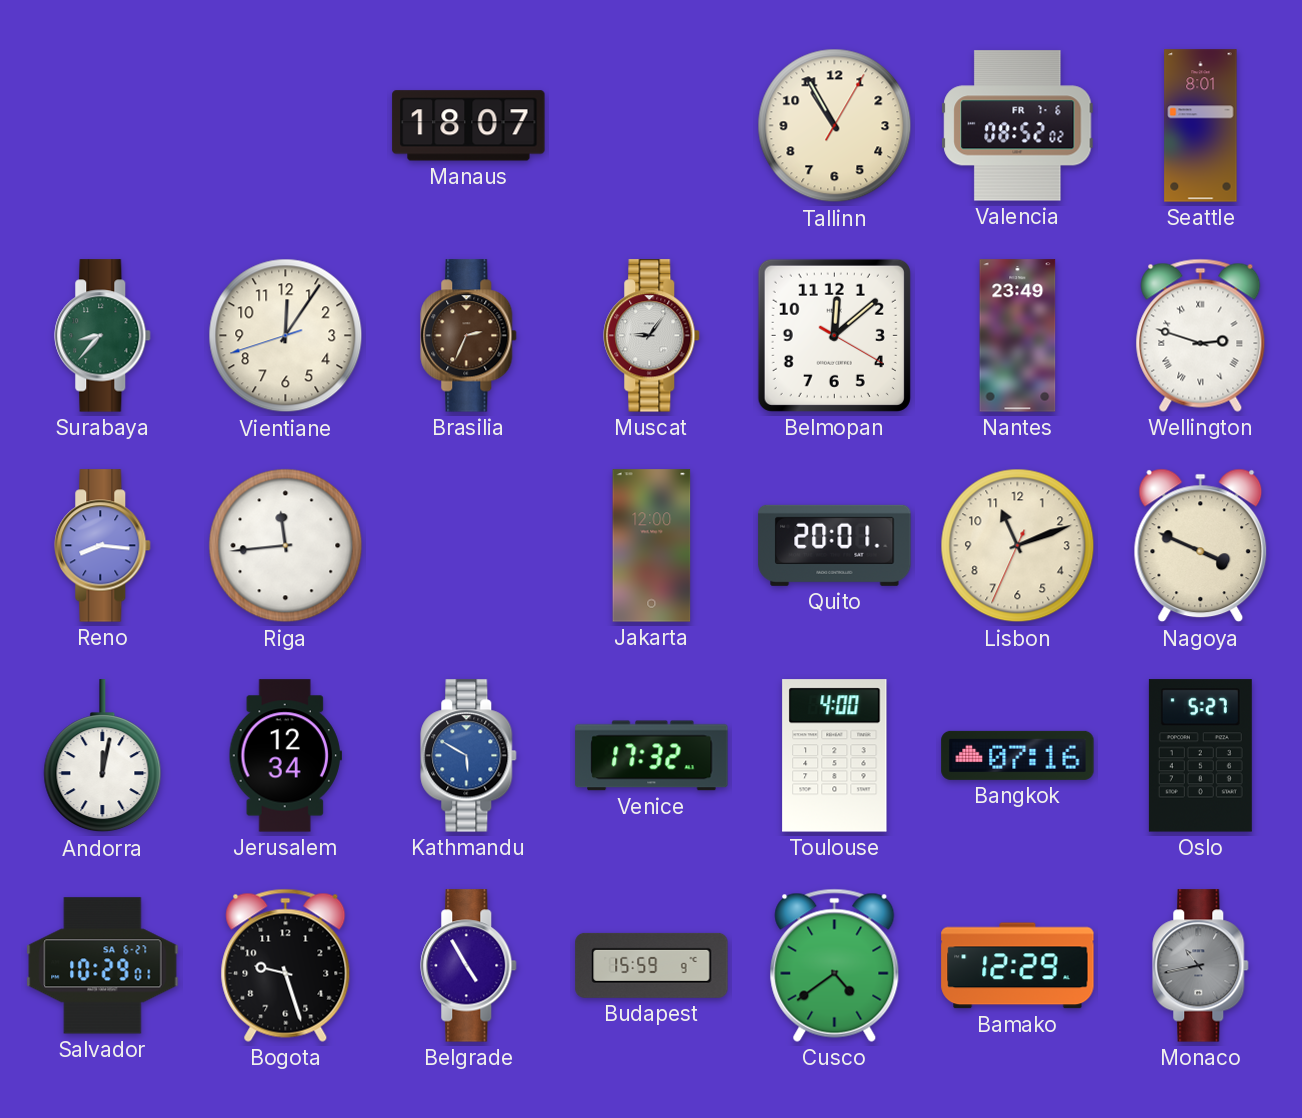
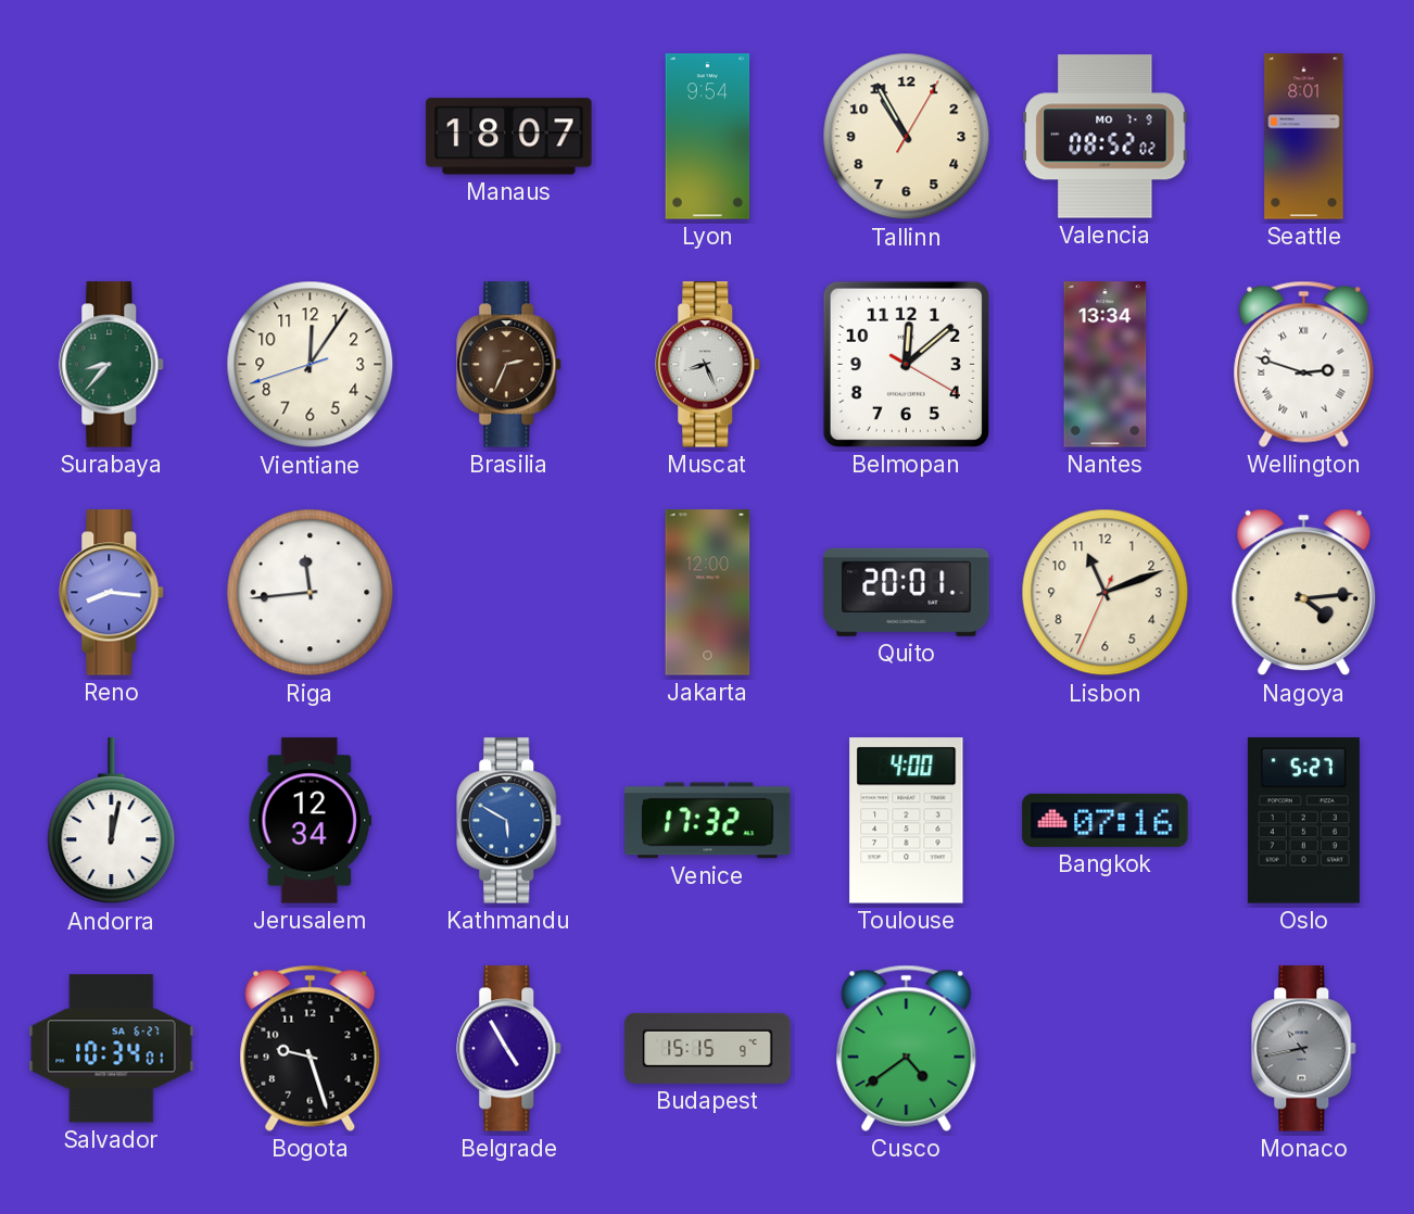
Lyon: none -> 9:54 (708, 137)
Valencia date: FR 7-6 -> MO 7-9 (1106, 137)
Muscat: 9:06 -> 8:26 (708, 365)
Nantes: 23:49 -> 13:34 (1106, 365)
Nagoya: 3:49 -> 4:14 (1304, 593)
Salvador: 10:29 -> 10:34 (112, 1049)
Budapest: 15:59 -> 15:15 (708, 1048)
Bamako: 12:29 -> none (1018, 966)
